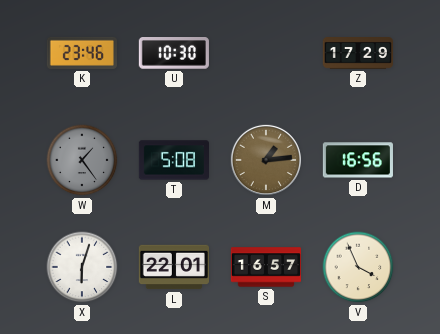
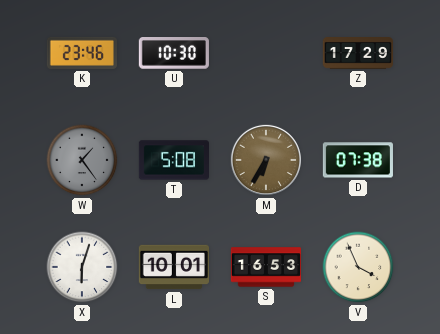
M: 1:14 -> 6:35 (266, 160)
D: 16:56 -> 07:38 (358, 160)
L: 22:01 -> 10:01 (173, 267)
S: 16:57 -> 16:53 (265, 267)
